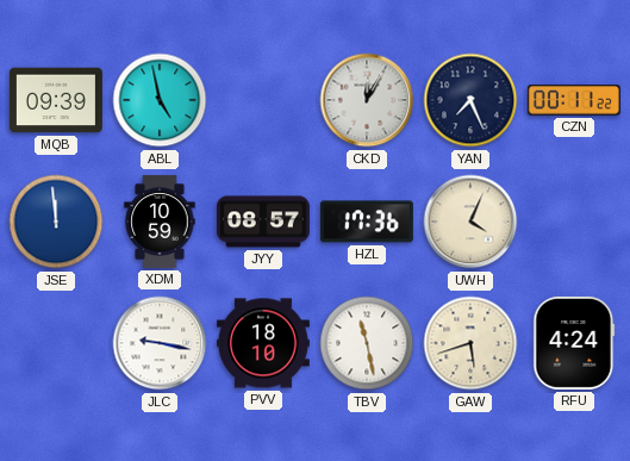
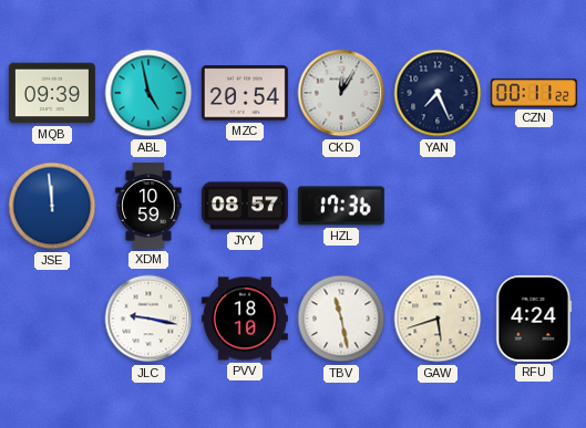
MZC: none -> 20:54 (245, 93)
UWH: 4:04 -> none (470, 222)
